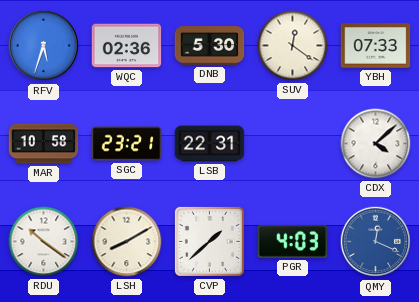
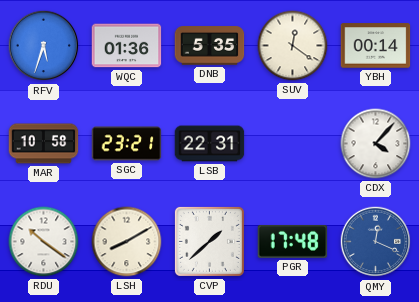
WQC: 02:36 -> 01:36 (127, 46)
DNB: 5:30 -> 5:35 (210, 46)
YBH: 07:33 -> 00:14 (376, 46)
CDX: 4:08 -> 4:07 (376, 144)
PGR: 4:03 -> 17:48 (293, 242)
